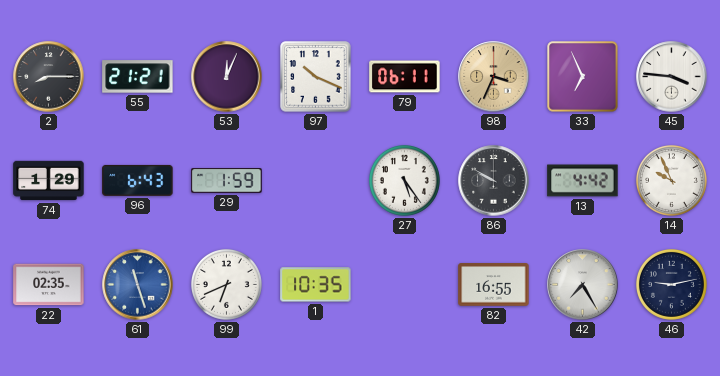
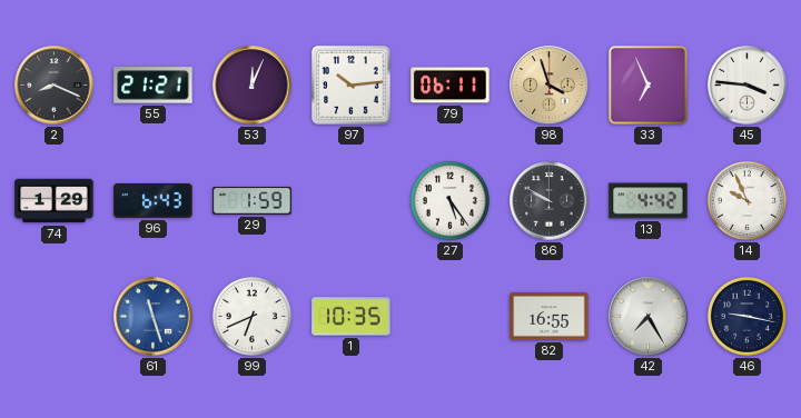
2: 8:15 -> 8:19 (55, 86)
97: 10:19 -> 10:14 (352, 86)
98: 3:34 -> 3:57 (550, 86)
22: 02:35 -> none (49, 285)
46: 9:13 -> 9:17 (746, 316)
